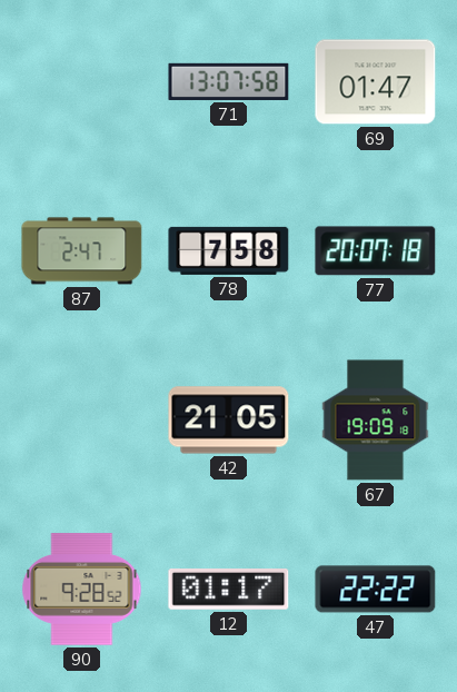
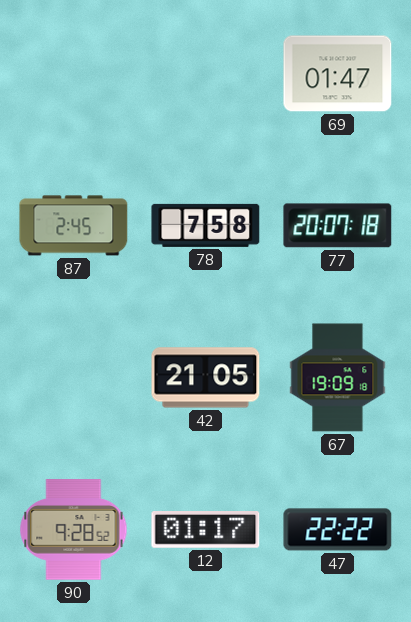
71: 13:07 -> none (229, 81)
87: 2:47 -> 2:45 (74, 226)
